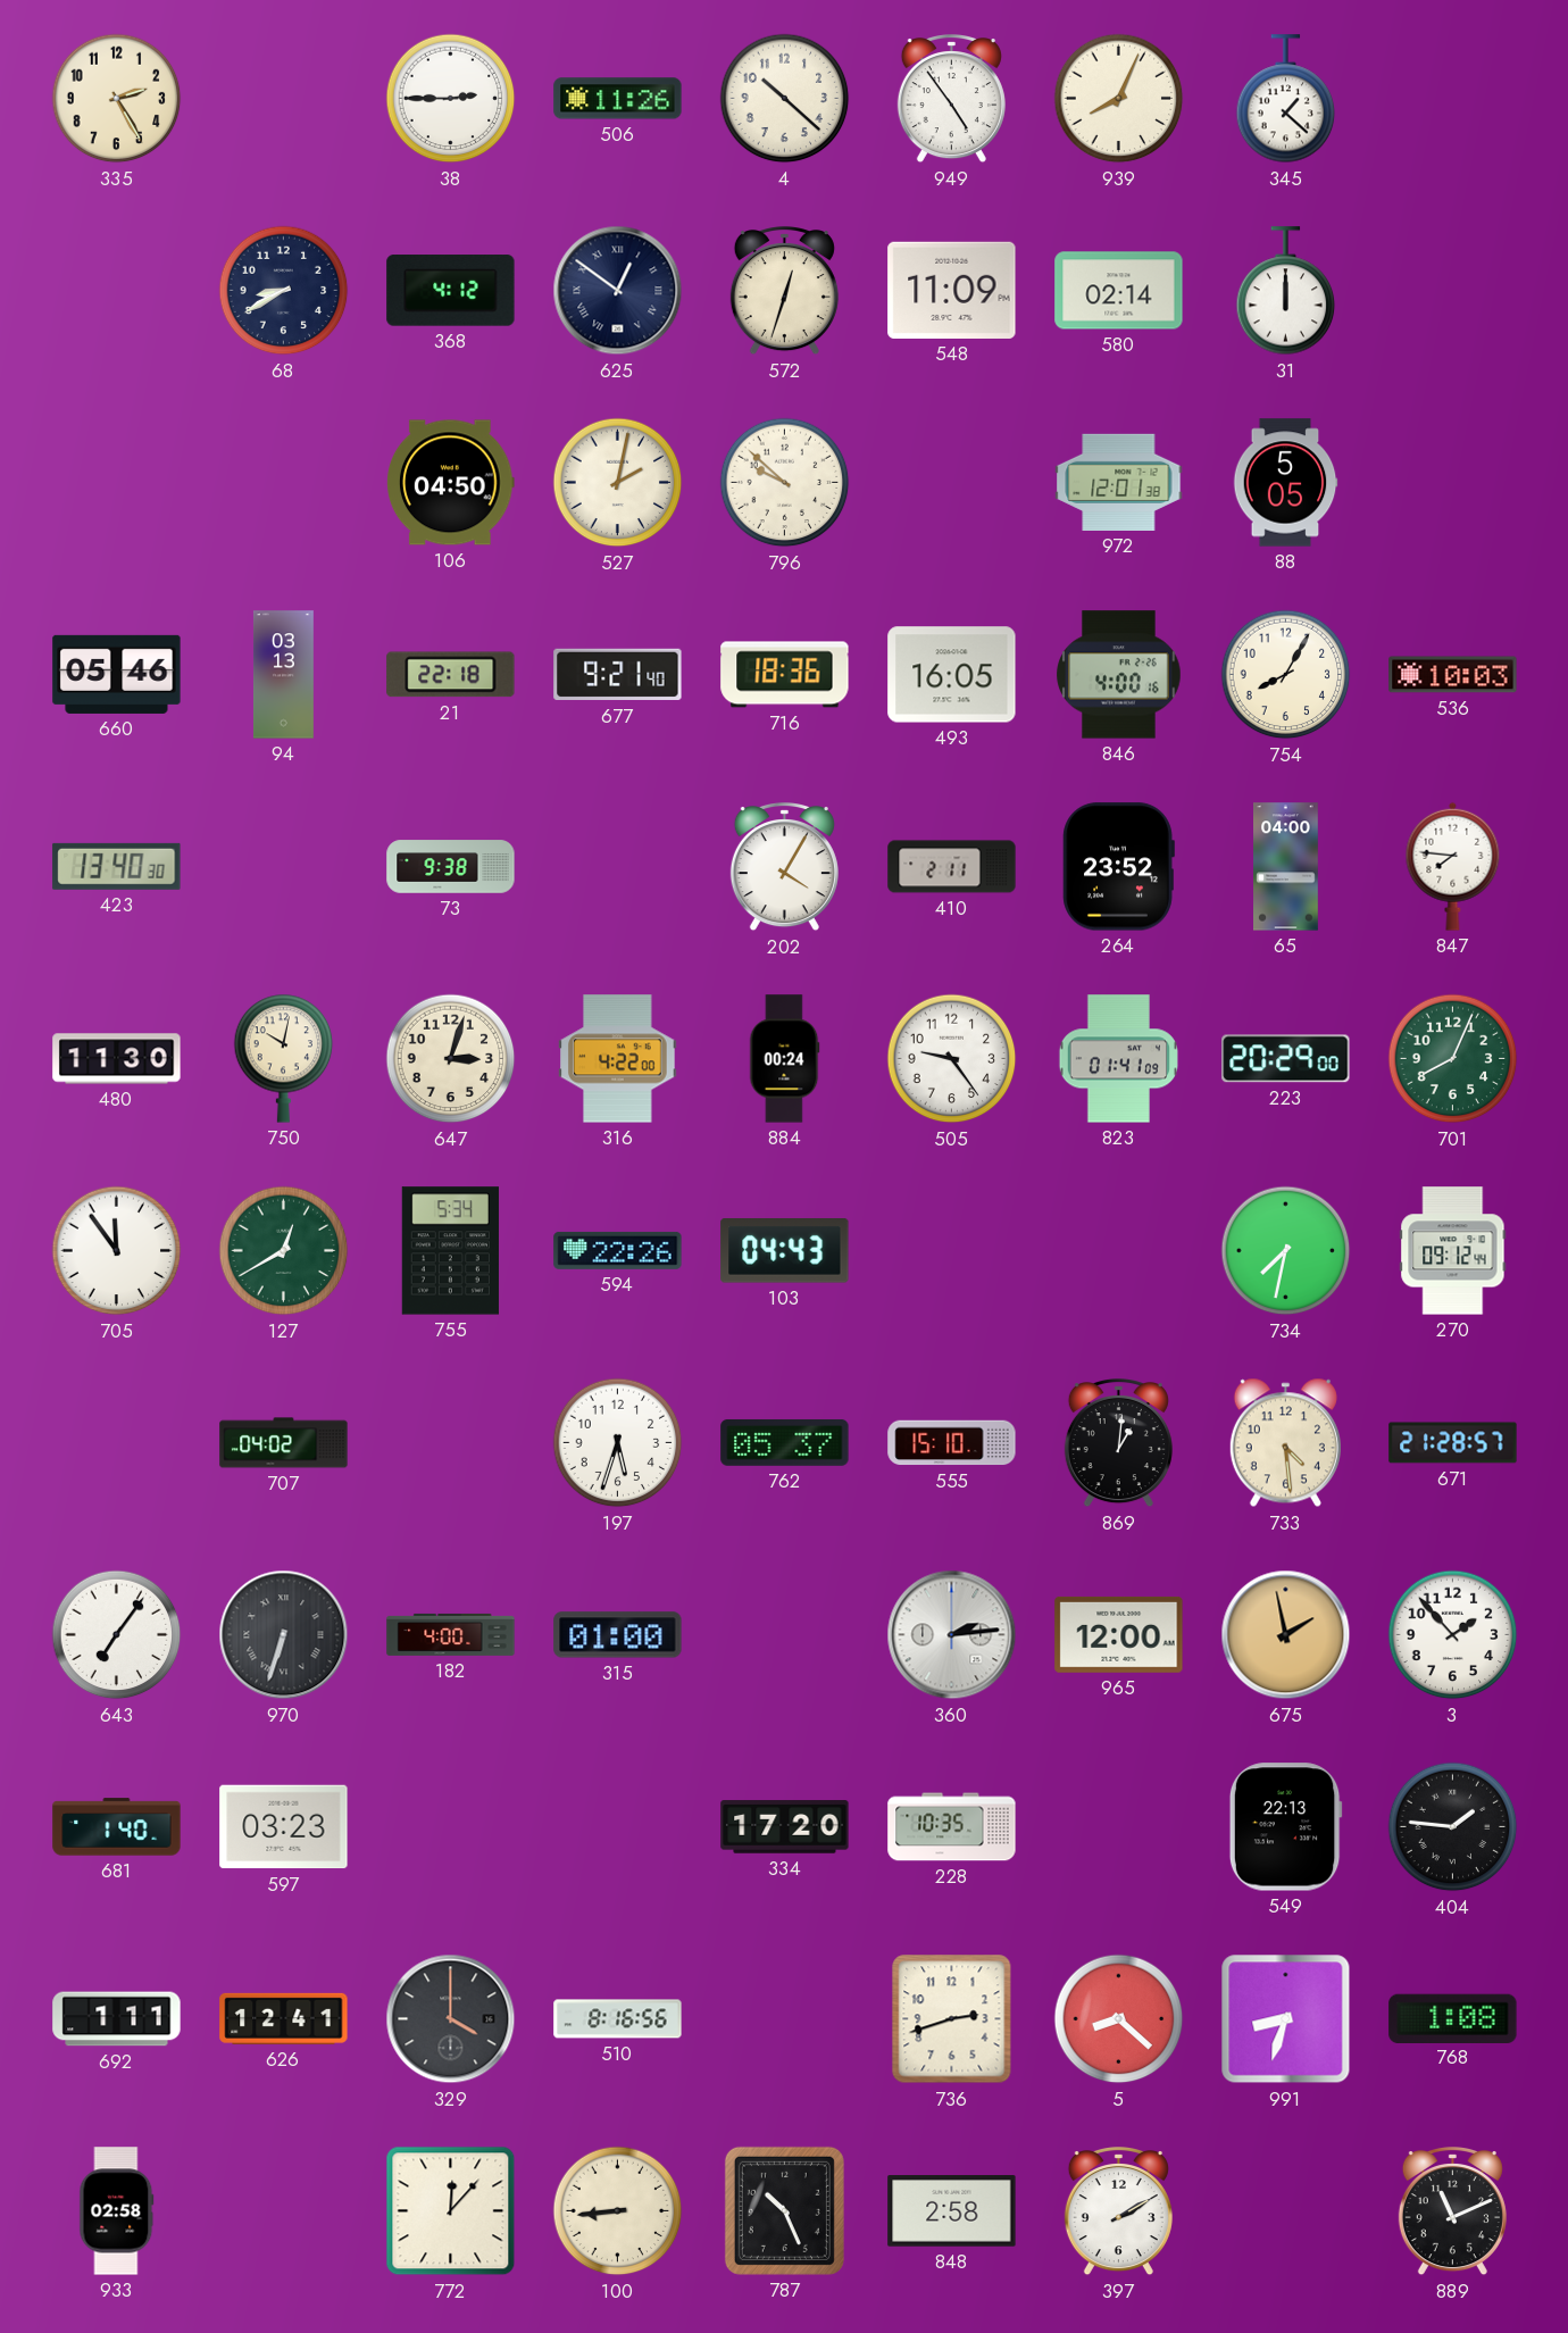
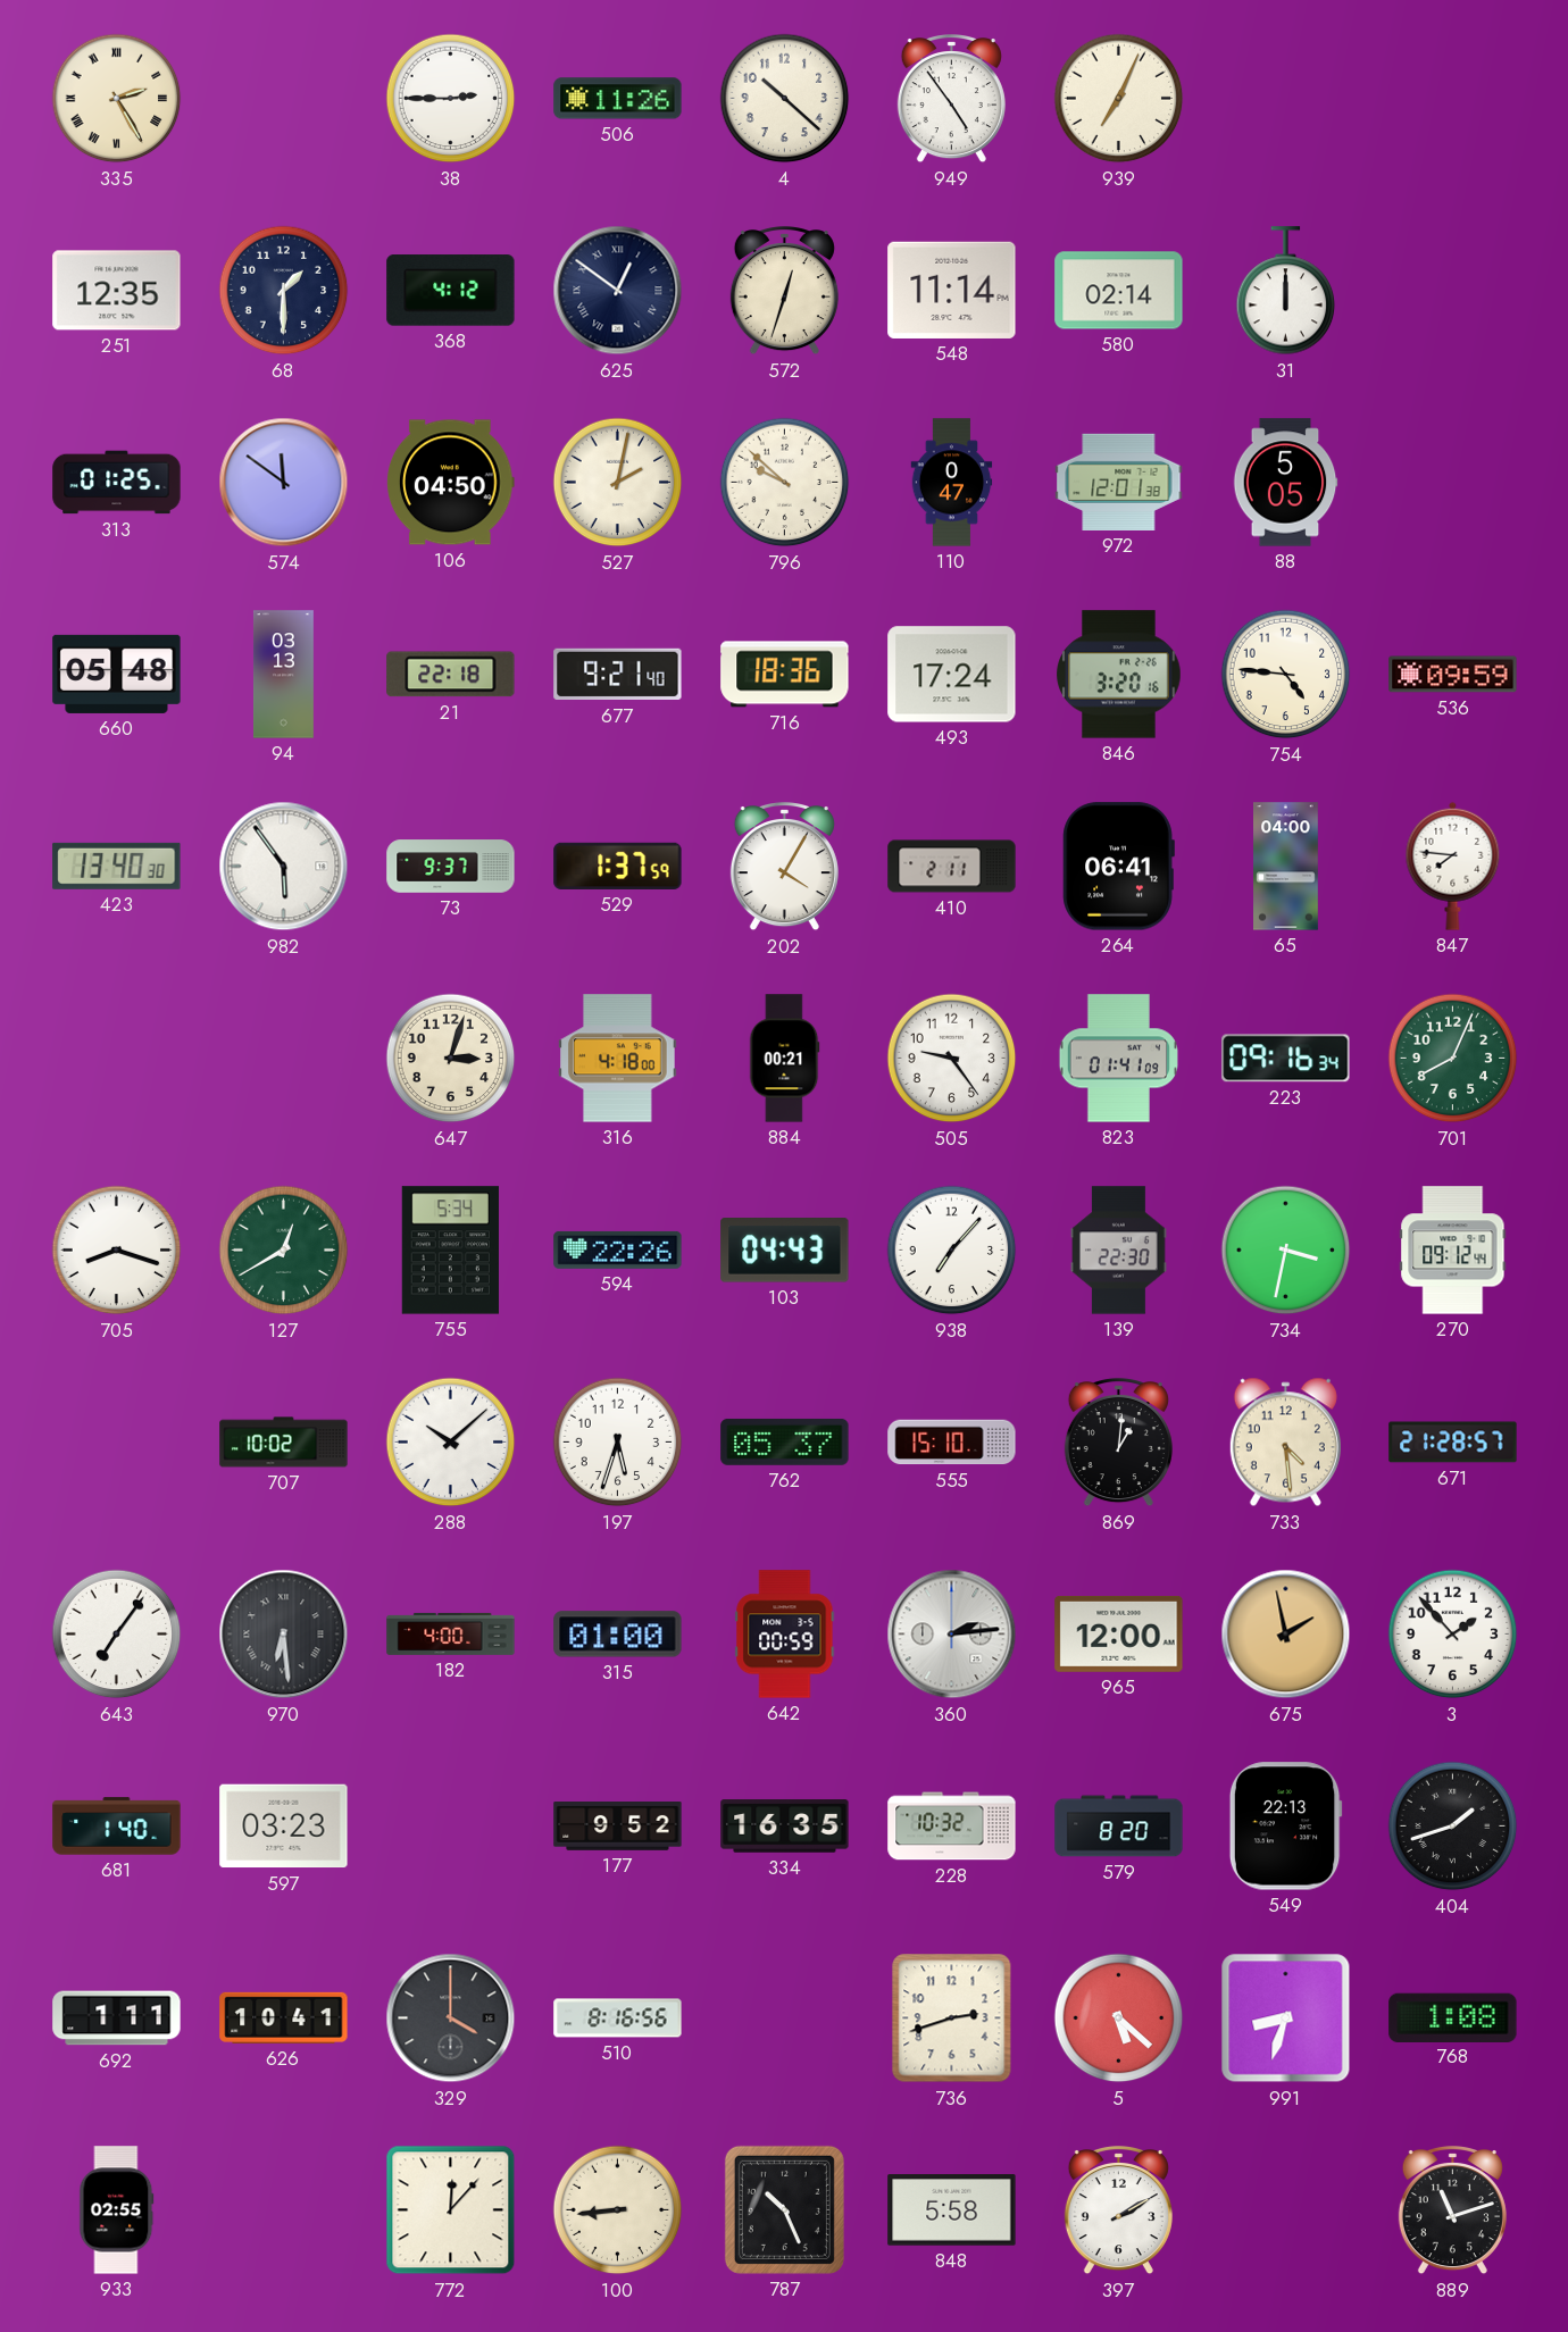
335 numerals: Arabic -> Roman (117, 99)
939: 8:04 -> 7:04 (1119, 99)
345: 1:22 -> none (1286, 99)
251: none -> 12:35 (117, 291)
68: 8:40 -> 1:30 (284, 291)
548: 11:09 -> 11:14 (952, 290)
313: none -> 01:25 (117, 483)
574: none -> 11:51 (284, 483)
110: none -> 0:47 (952, 483)
660: 05:46 -> 05:48 (117, 674)
493: 16:05 -> 17:24 (952, 675)
846: 4:00 -> 3:20 (1119, 675)
754: 8:05 -> 4:46 (1286, 675)
536: 10:03 -> 09:59 (1453, 675)
982: none -> 5:54 (284, 867)
73: 9:38 -> 9:37 (451, 867)
529: none -> 1:37 (618, 866)
264: 23:52 -> 06:41 (1118, 867)
480: 11:30 -> none (117, 1059)
750: 10:02 -> none (284, 1058)
316: 4:22 -> 4:18 (618, 1059)
884: 00:24 -> 00:21 (784, 1059)
223: 20:29 -> 09:16 (1286, 1059)
705: 11:54 -> 8:18 (117, 1251)
938: none -> 7:07 (952, 1251)
139: none -> 22:30 (1118, 1251)
734: 7:32 -> 3:32 (1286, 1251)
707: 04:02 -> 10:02 (284, 1443)
288: none -> 10:08 (451, 1443)
970: 6:33 -> 6:29 (284, 1635)
642: none -> 00:59 (785, 1635)
177: none -> 9:52 (618, 1827)
334: 17:20 -> 16:35 (785, 1827)
228: 10:35 -> 10:32 (952, 1827)
579: none -> 8:20 (1119, 1827)
404: 1:46 -> 1:42 (1453, 1827)
626: 12:41 -> 10:41 (284, 2017)
5: 8:22 -> 5:22 (1119, 2018)
933: 02:58 -> 02:55 (117, 2210)
848: 2:58 -> 5:58 (952, 2210)
889: 11:11 -> 11:12 (1452, 2212)
